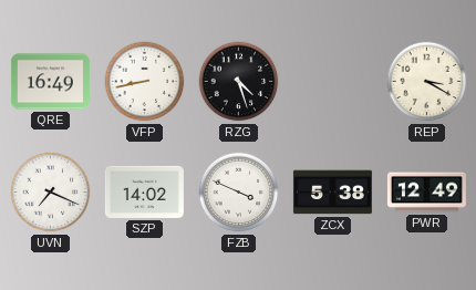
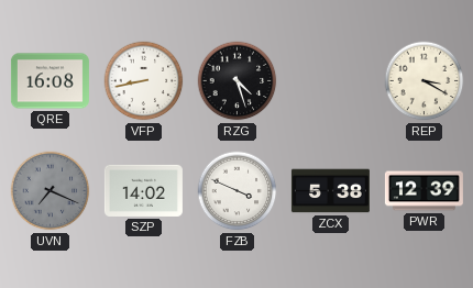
QRE: 16:49 -> 16:08 (50, 81)
UVN dial: white -> grey (51, 191)
PWR: 12:49 -> 12:39 (424, 191)
